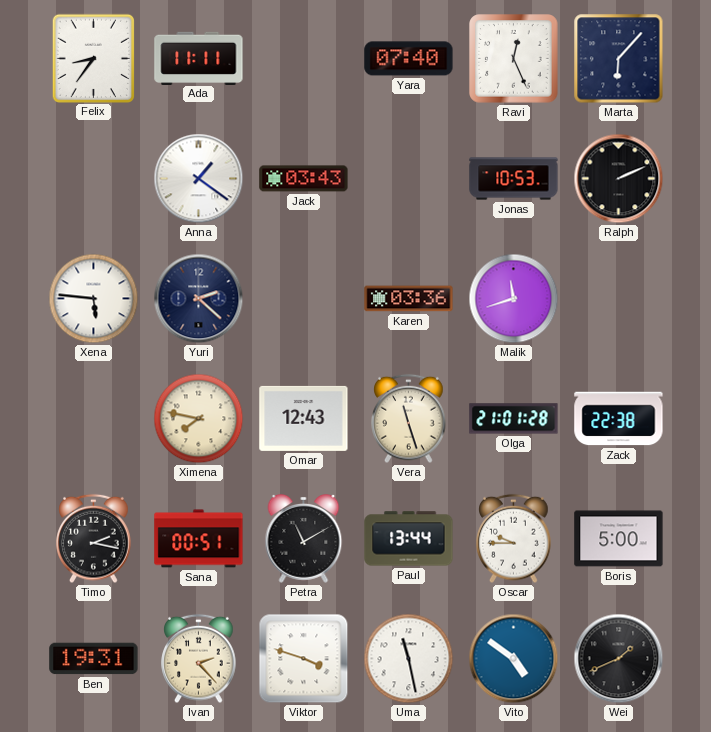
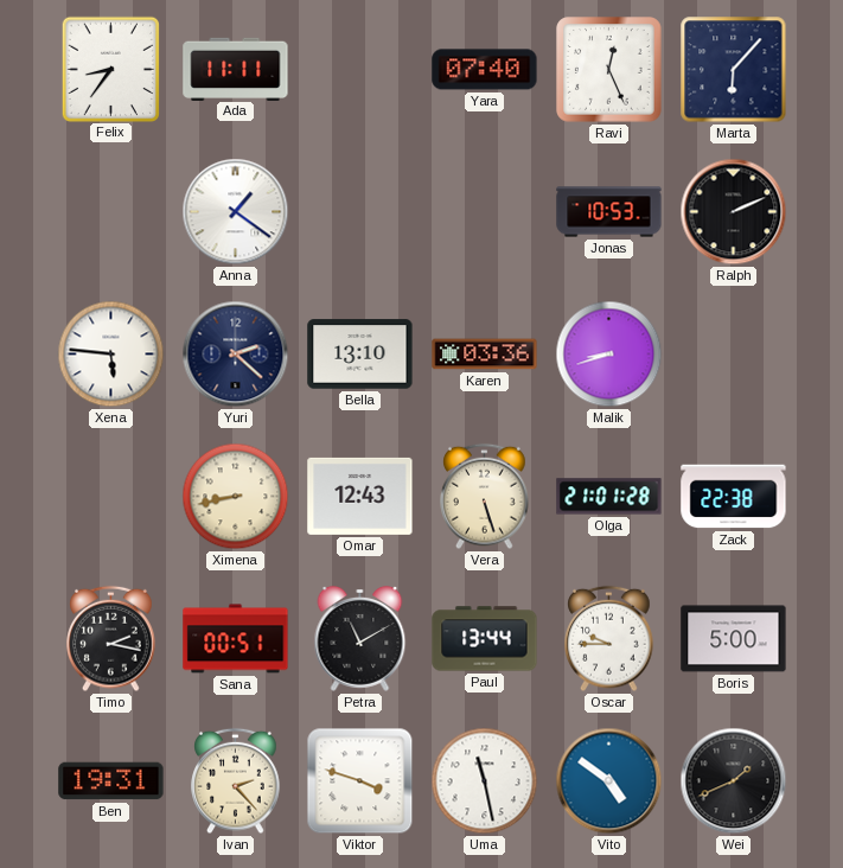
Jack: 03:43 -> none (304, 179)
Bella: none -> 13:10 (360, 355)
Malik: 11:42 -> 8:42 (609, 355)
Ximena: 7:47 -> 8:43 (236, 497)
Vera: 11:27 -> 5:27 (485, 497)
